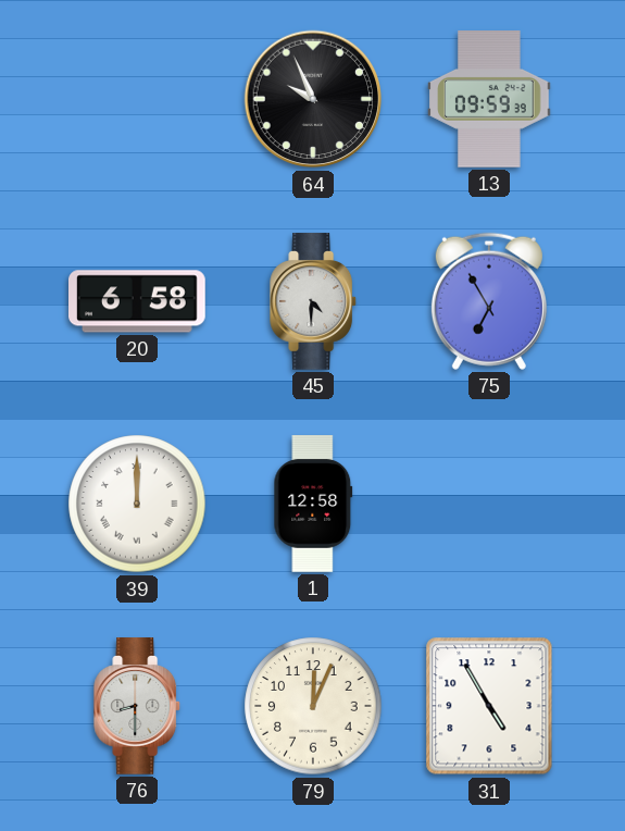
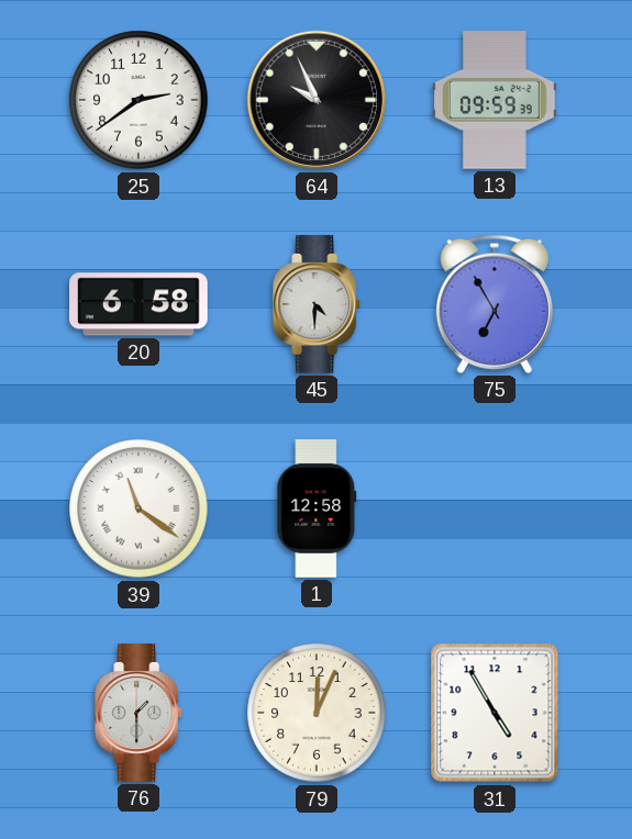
25: none -> 2:39 (138, 100)
39: 12:00 -> 11:21 (138, 508)
76: 8:30 -> 1:30 (140, 713)
